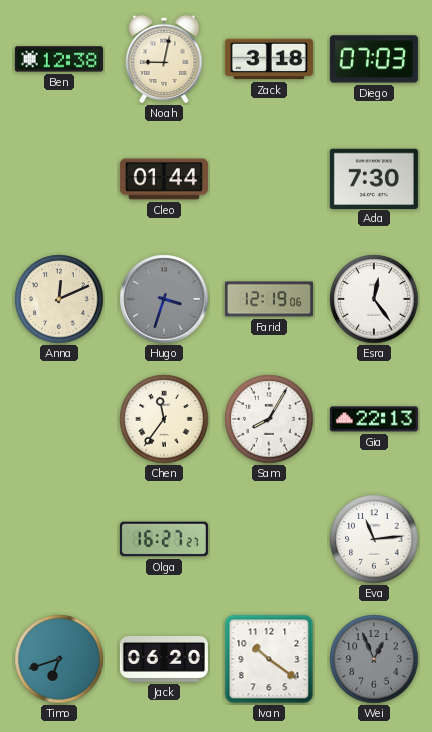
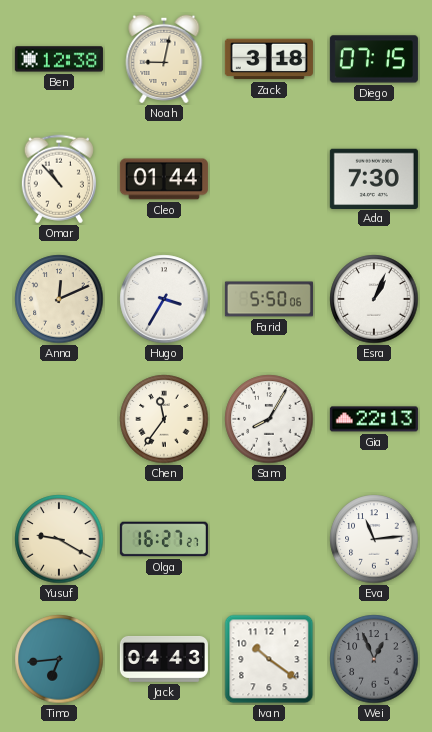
Diego: 07:03 -> 07:15 (374, 59)
Omar: none -> 10:53 (59, 179)
Hugo: 3:33 -> 3:35 (164, 299)
Hugo dial: grey -> white (164, 299)
Farid: 12:19 -> 5:50 (269, 299)
Esra: 12:24 -> 1:04 (374, 299)
Yusuf: none -> 9:20 (59, 539)
Timo: 6:42 -> 6:44 (59, 659)
Jack: 06:20 -> 04:43 (164, 659)
